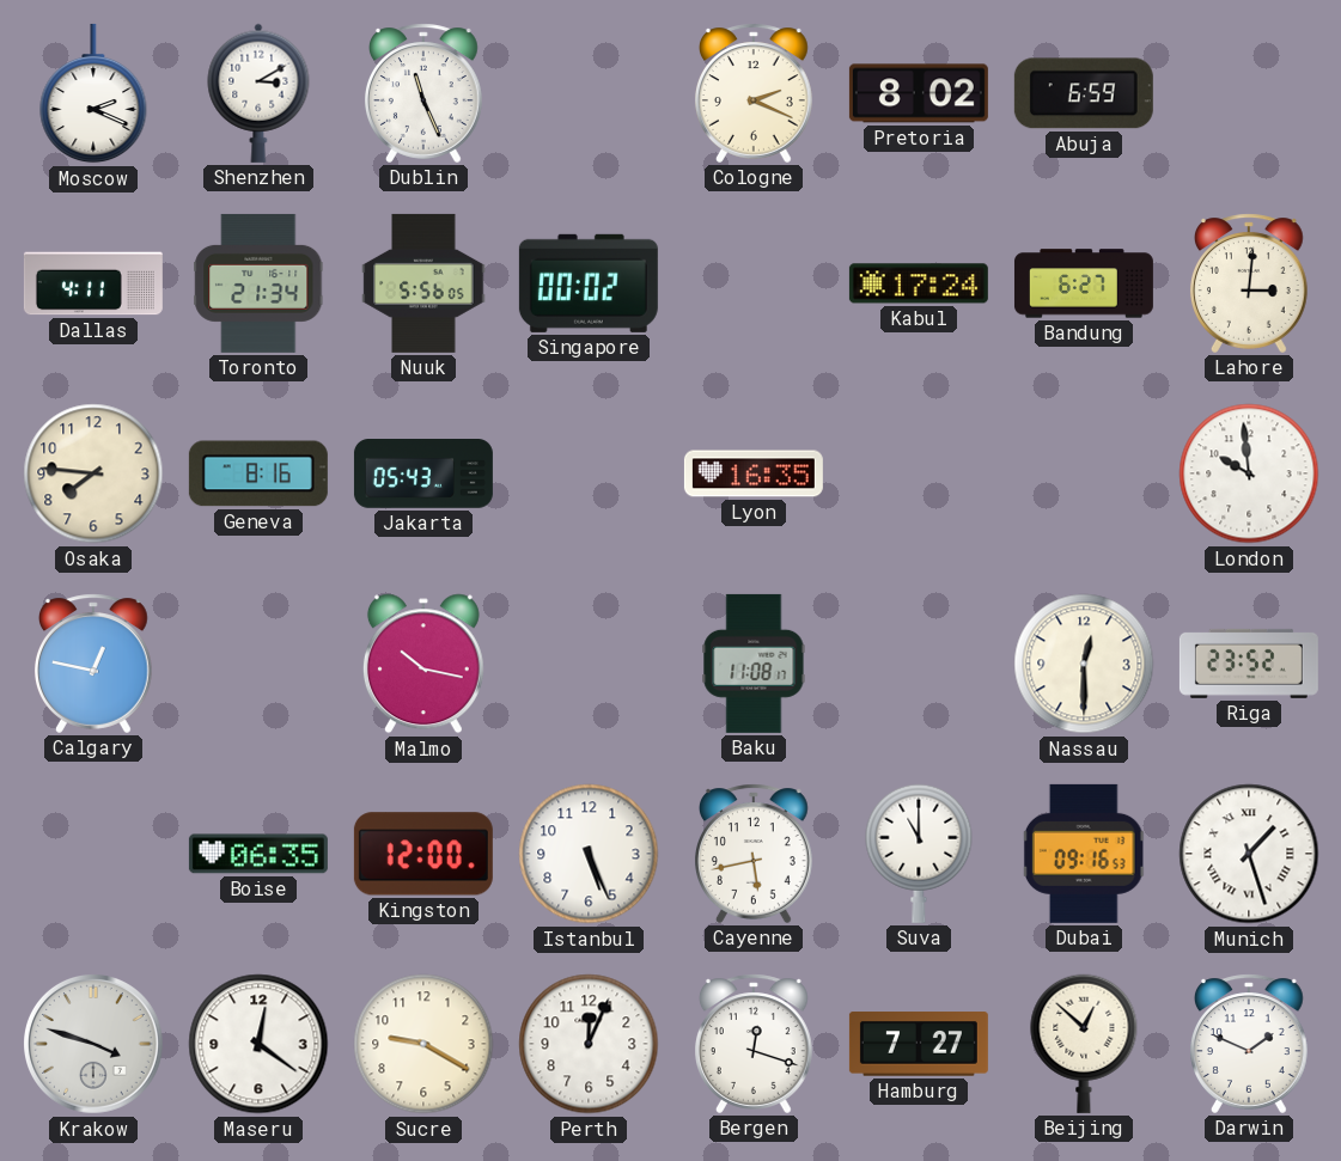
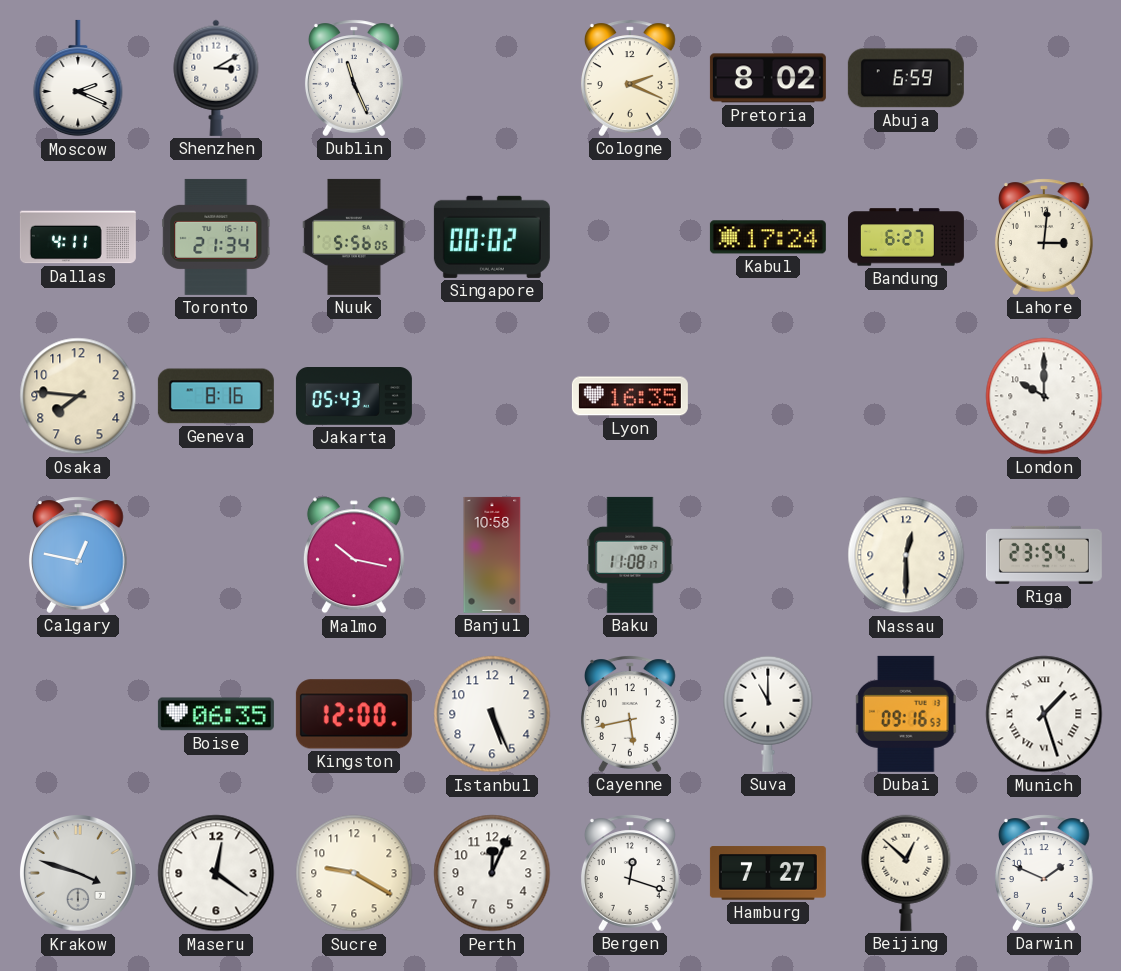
London: 9:59 -> 10:00 (1044, 396)
Banjul: none -> 10:58 (492, 555)
Riga: 23:52 -> 23:54 (1044, 555)
